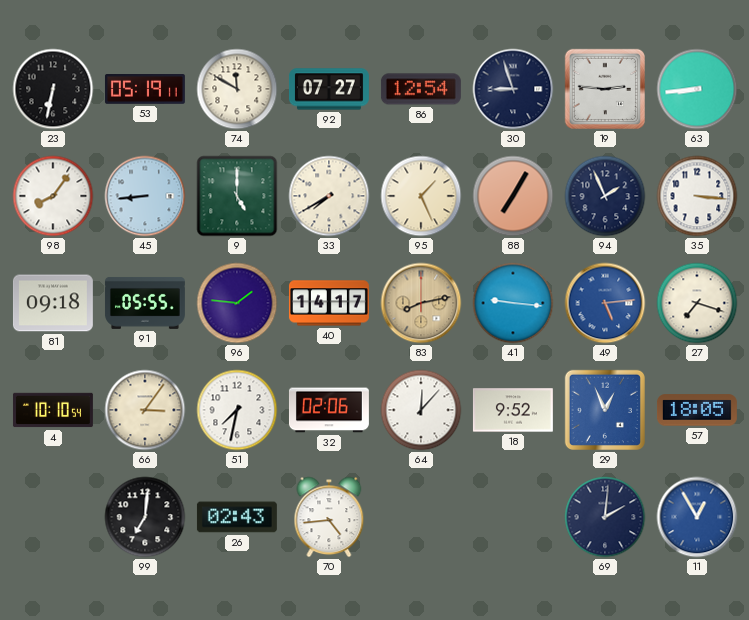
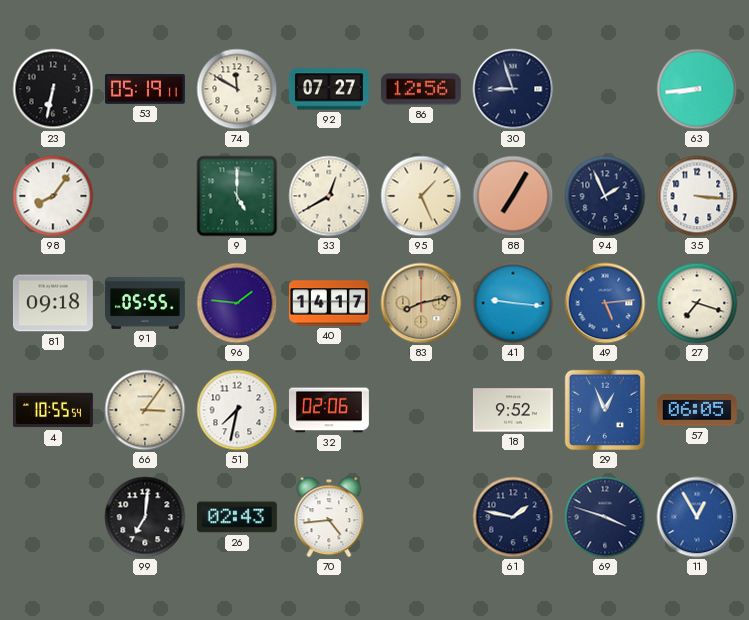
86: 12:54 -> 12:56 (421, 89)
19: 2:46 -> none (605, 89)
45: 8:44 -> none (145, 196)
33: 7:40 -> 12:40 (329, 196)
4: 10:10 -> 10:55 (53, 410)
64: 12:07 -> none (421, 410)
57: 18:05 -> 06:05 (697, 410)
61: none -> 1:47 (513, 517)
69: 2:01 -> 3:48 (605, 517)
